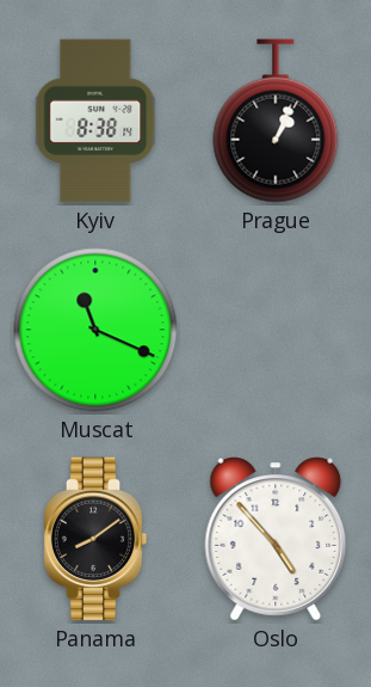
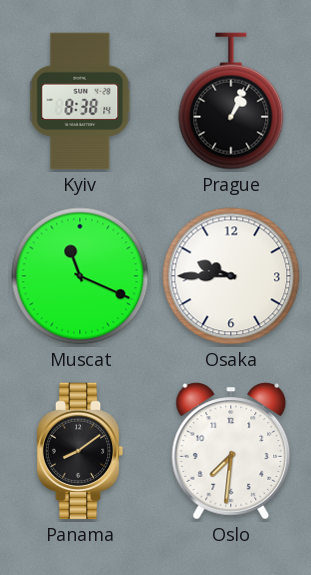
Osaka: none -> 9:45 (231, 276)
Oslo: 4:53 -> 7:31 (231, 451)
